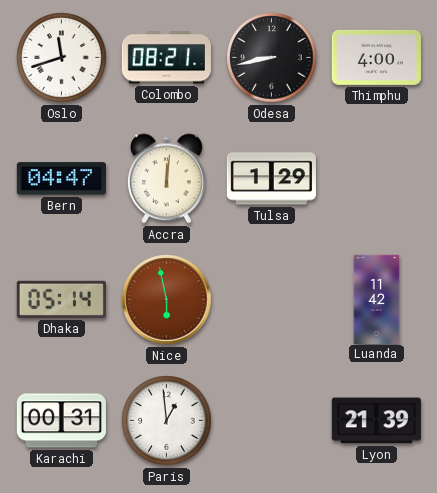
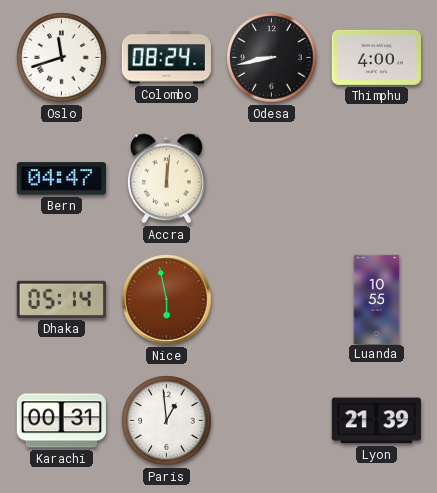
Colombo: 08:21 -> 08:24 (166, 58)
Tulsa: 1:29 -> none (271, 179)
Luanda: 11:42 -> 10:55 (377, 299)
